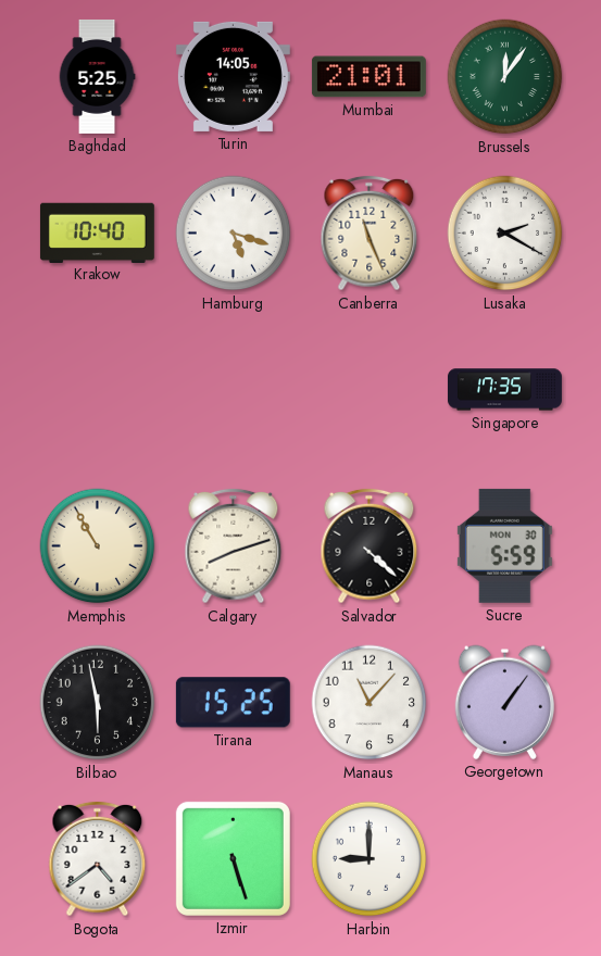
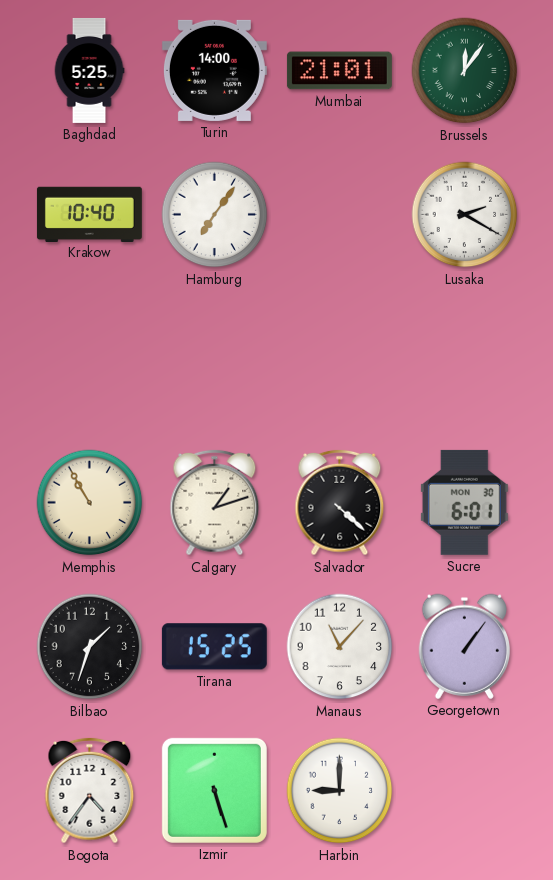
Turin: 14:05 -> 14:00 (214, 70)
Hamburg: 5:18 -> 7:06 (215, 215)
Canberra: 11:26 -> none (370, 234)
Singapore: 17:35 -> none (505, 390)
Calgary: 8:12 -> 1:12 (215, 503)
Sucre: 5:59 -> 6:01 (464, 502)
Bilbao: 5:58 -> 1:33 (90, 647)
Bogota: 4:39 -> 4:36 (90, 791)
